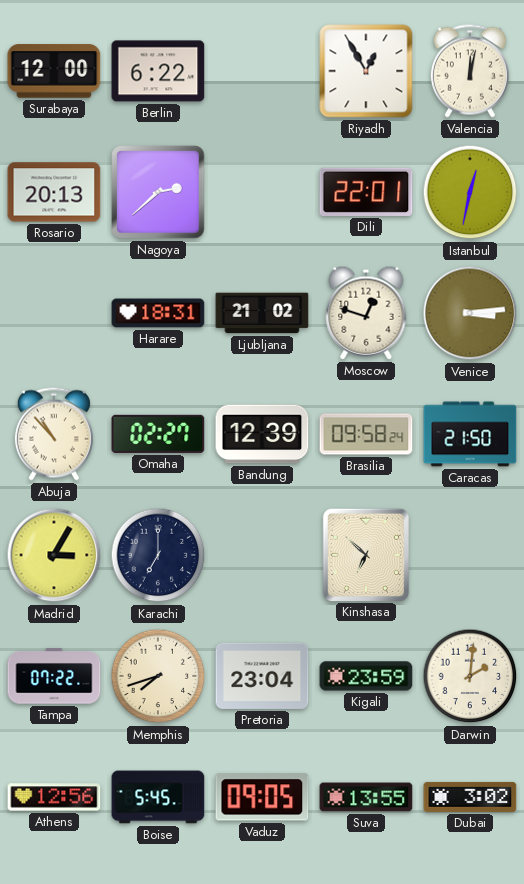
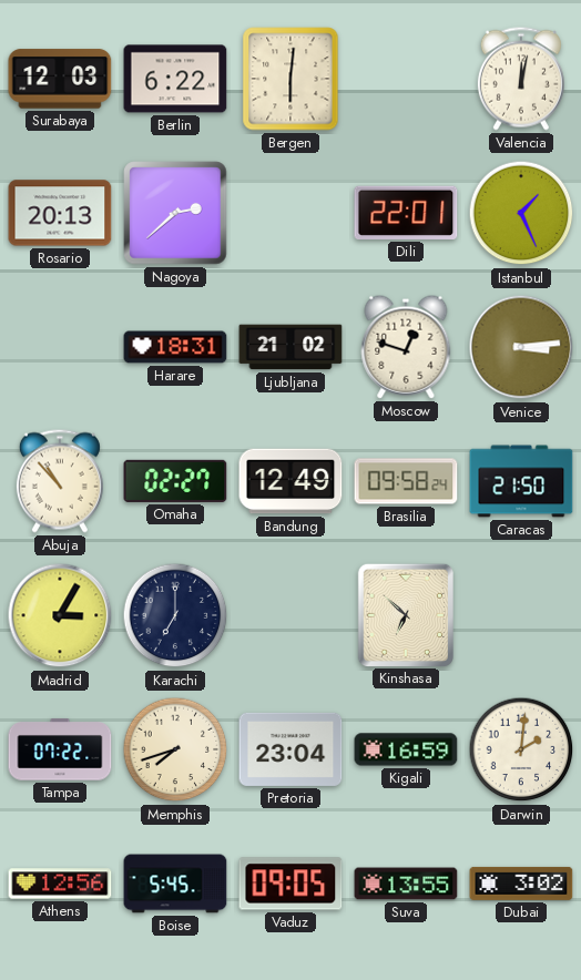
Surabaya: 12:00 -> 12:03 (60, 79)
Bergen: none -> 6:01 (290, 79)
Riyadh: 12:55 -> none (366, 71)
Istanbul: 12:32 -> 1:26 (521, 213)
Bandung: 12:39 -> 12:49 (290, 481)
Kigali: 23:59 -> 16:59 (406, 749)
